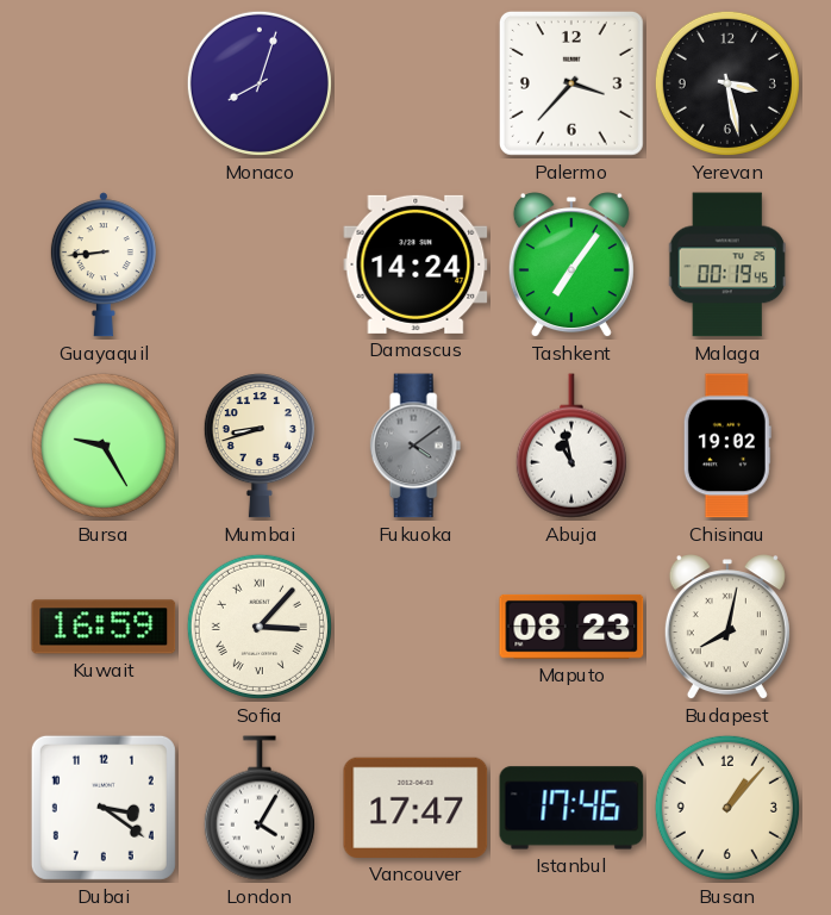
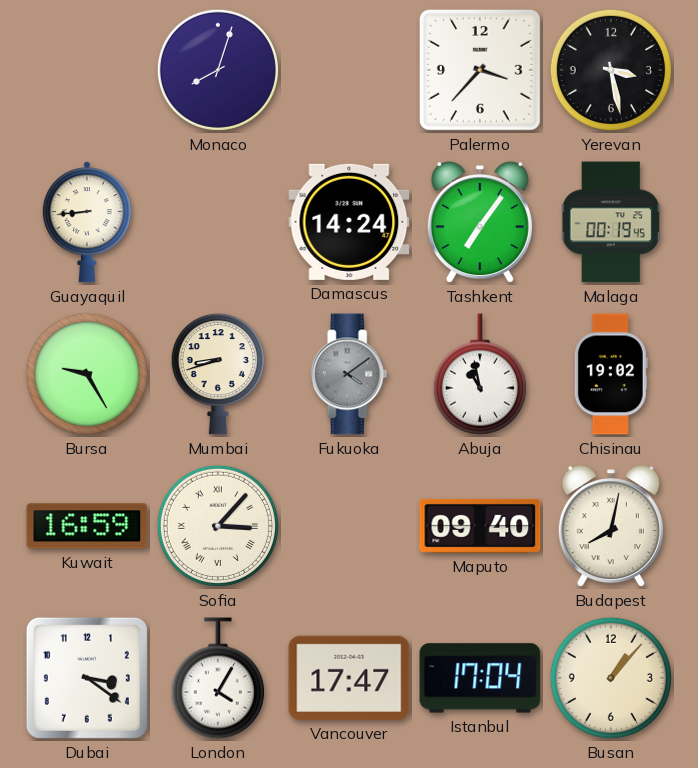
Maputo: 08:23 -> 09:40 (480, 526)
Istanbul: 17:46 -> 17:04 (480, 678)
